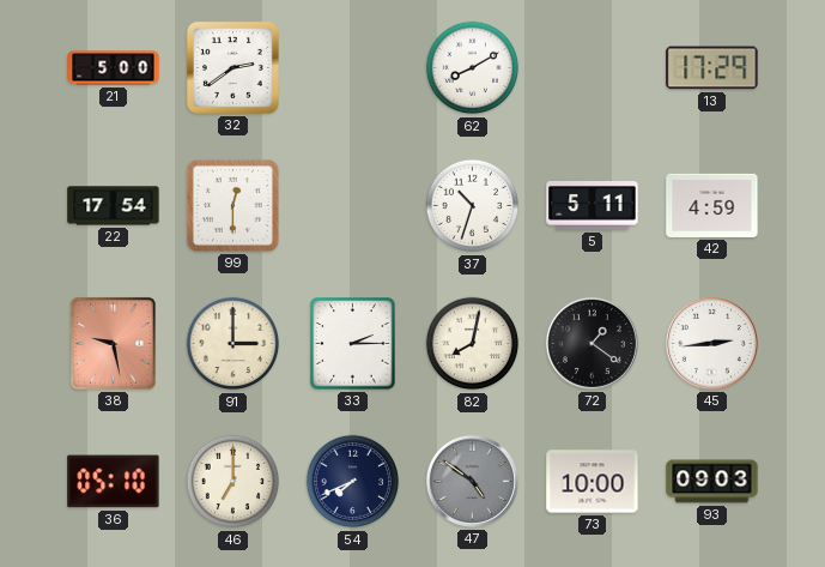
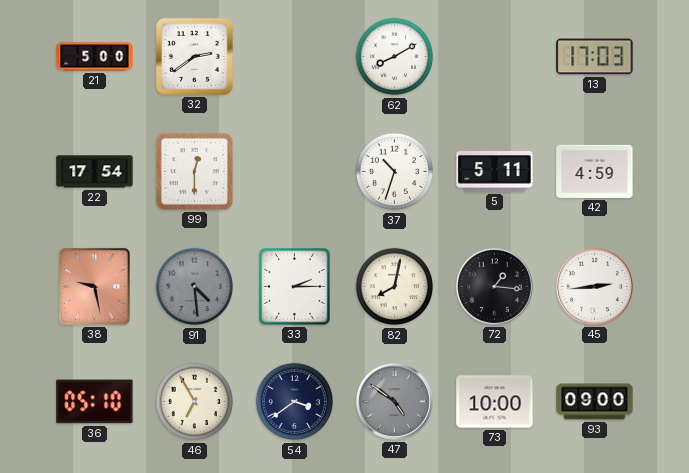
13: 17:29 -> 17:03 (595, 57)
91: 3:00 -> 4:29 (195, 287)
91 dial: cream -> grey (195, 287)
72: 1:21 -> 1:16 (494, 286)
46: 7:00 -> 6:55 (195, 402)
54: 7:41 -> 3:39 (295, 402)
93: 09:03 -> 09:00 (595, 402)
